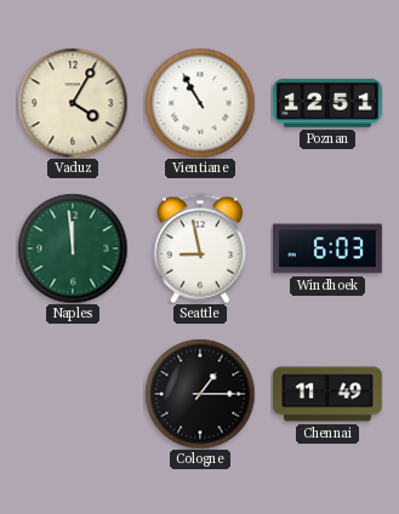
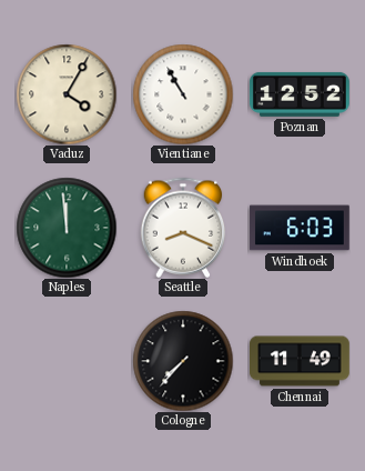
Poznan: 12:51 -> 12:52 (300, 94)
Seattle: 8:58 -> 8:19 (183, 228)
Cologne: 1:15 -> 7:37 (183, 361)
